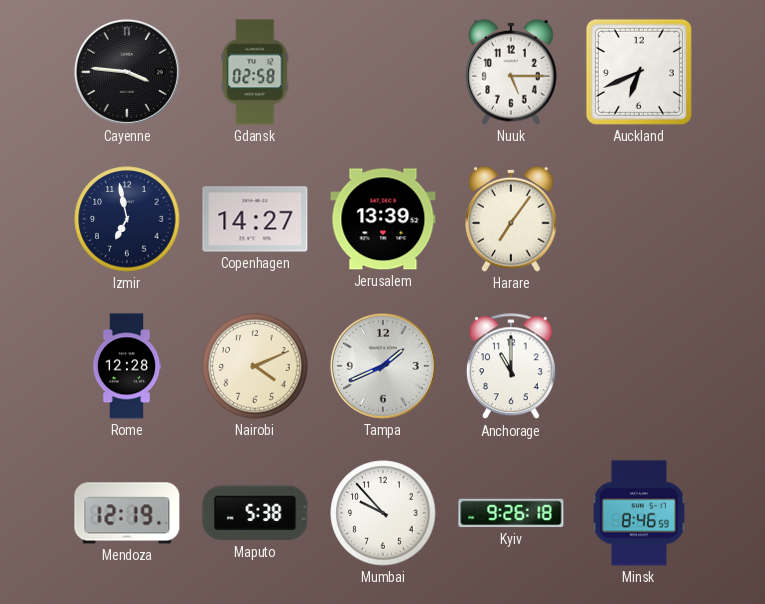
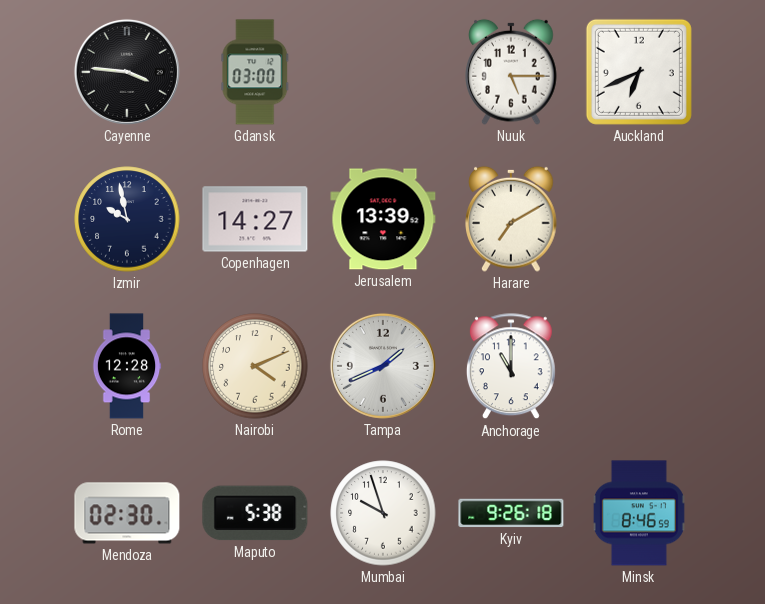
Gdansk: 02:58 -> 03:00 (255, 72)
Izmir: 6:58 -> 9:58 (127, 219)
Harare: 7:06 -> 7:10 (511, 219)
Mendoza: 12:19 -> 02:30 (127, 513)
Mumbai: 9:53 -> 9:57 (383, 513)
